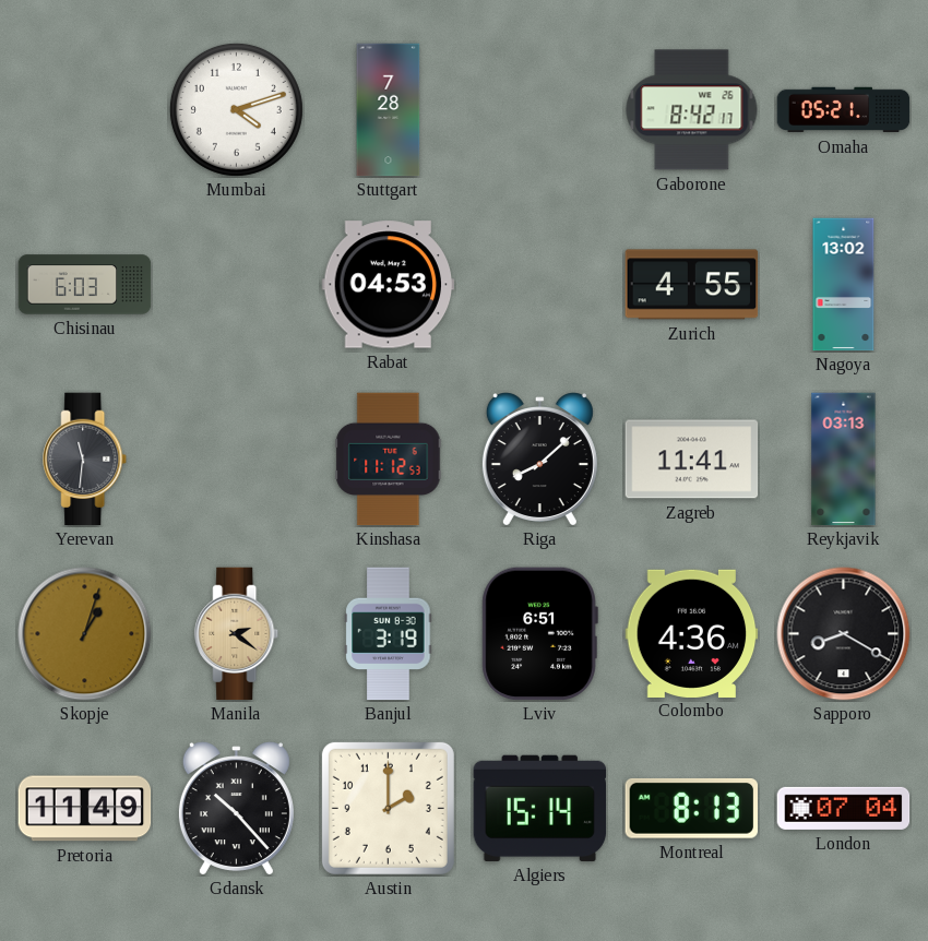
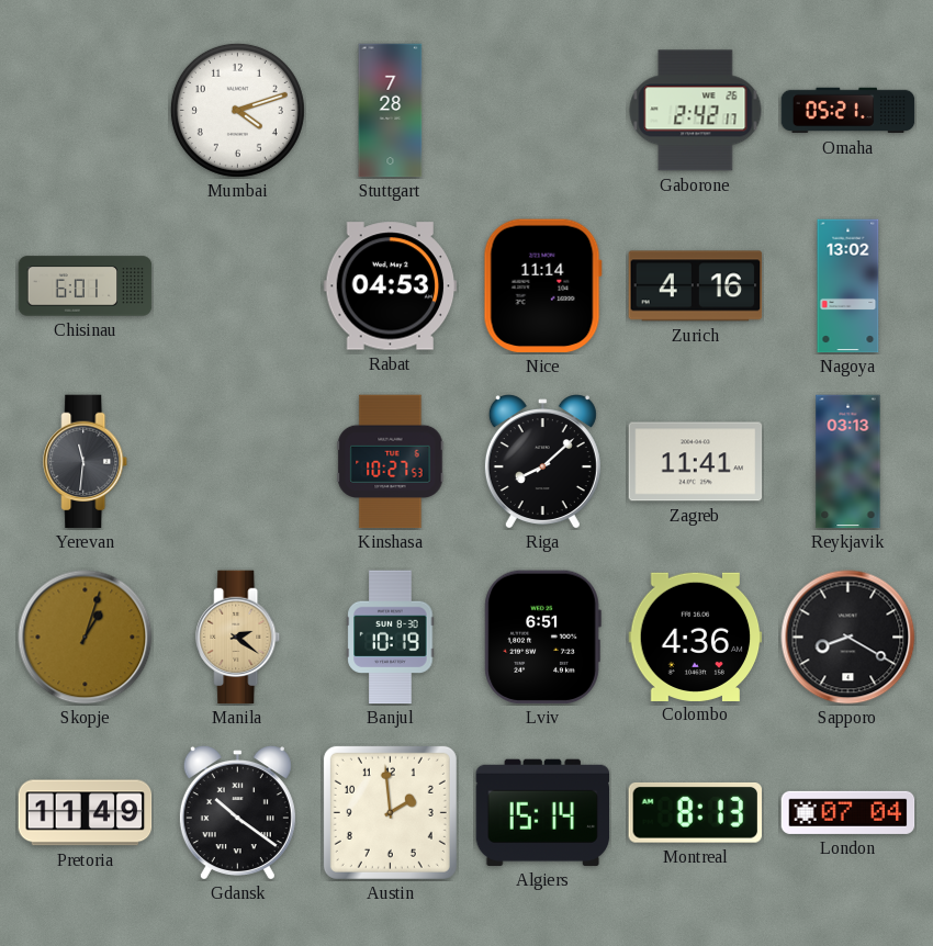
Gaborone: 8:42 -> 2:42 (696, 111)
Chisinau: 6:03 -> 6:01 (86, 286)
Nice: none -> 11:14 (542, 286)
Zurich: 4:55 -> 4:16 (696, 286)
Kinshasa: 11:12 -> 10:27 (391, 462)
Banjul: 3:19 -> 10:19 (391, 638)
Gdansk: 10:23 -> 10:21 (237, 812)
Austin: 2:00 -> 1:59 (390, 812)
